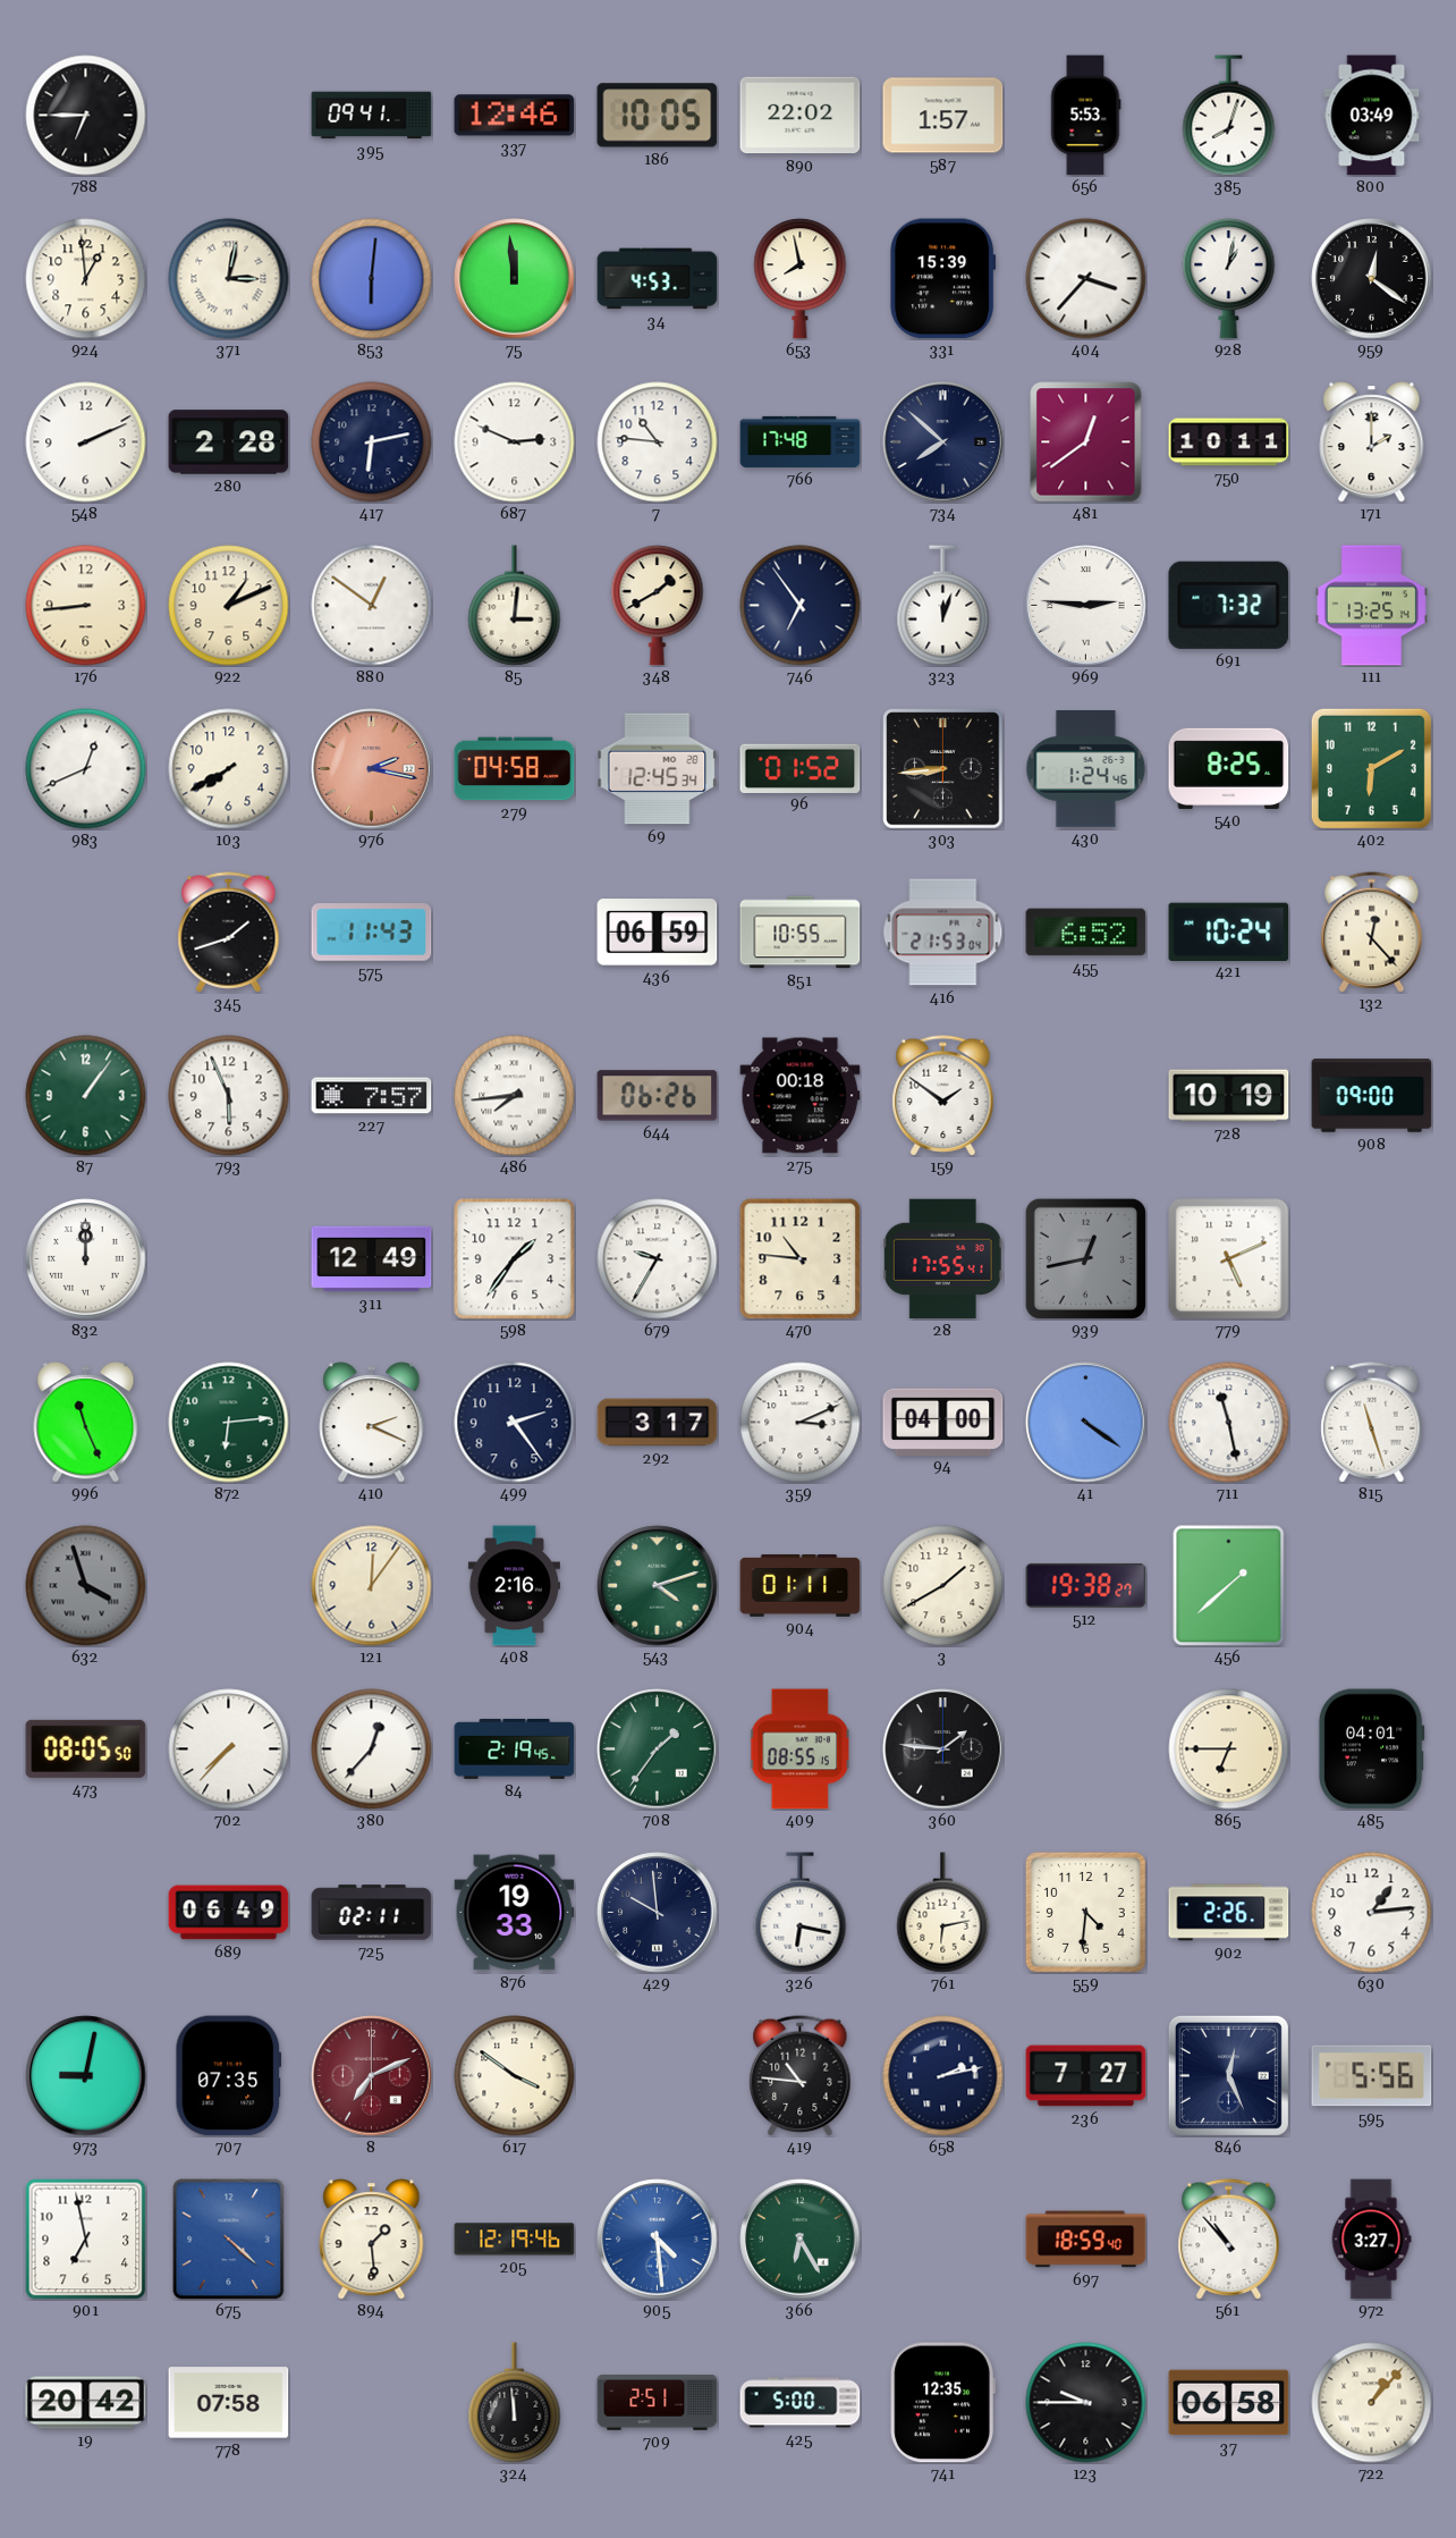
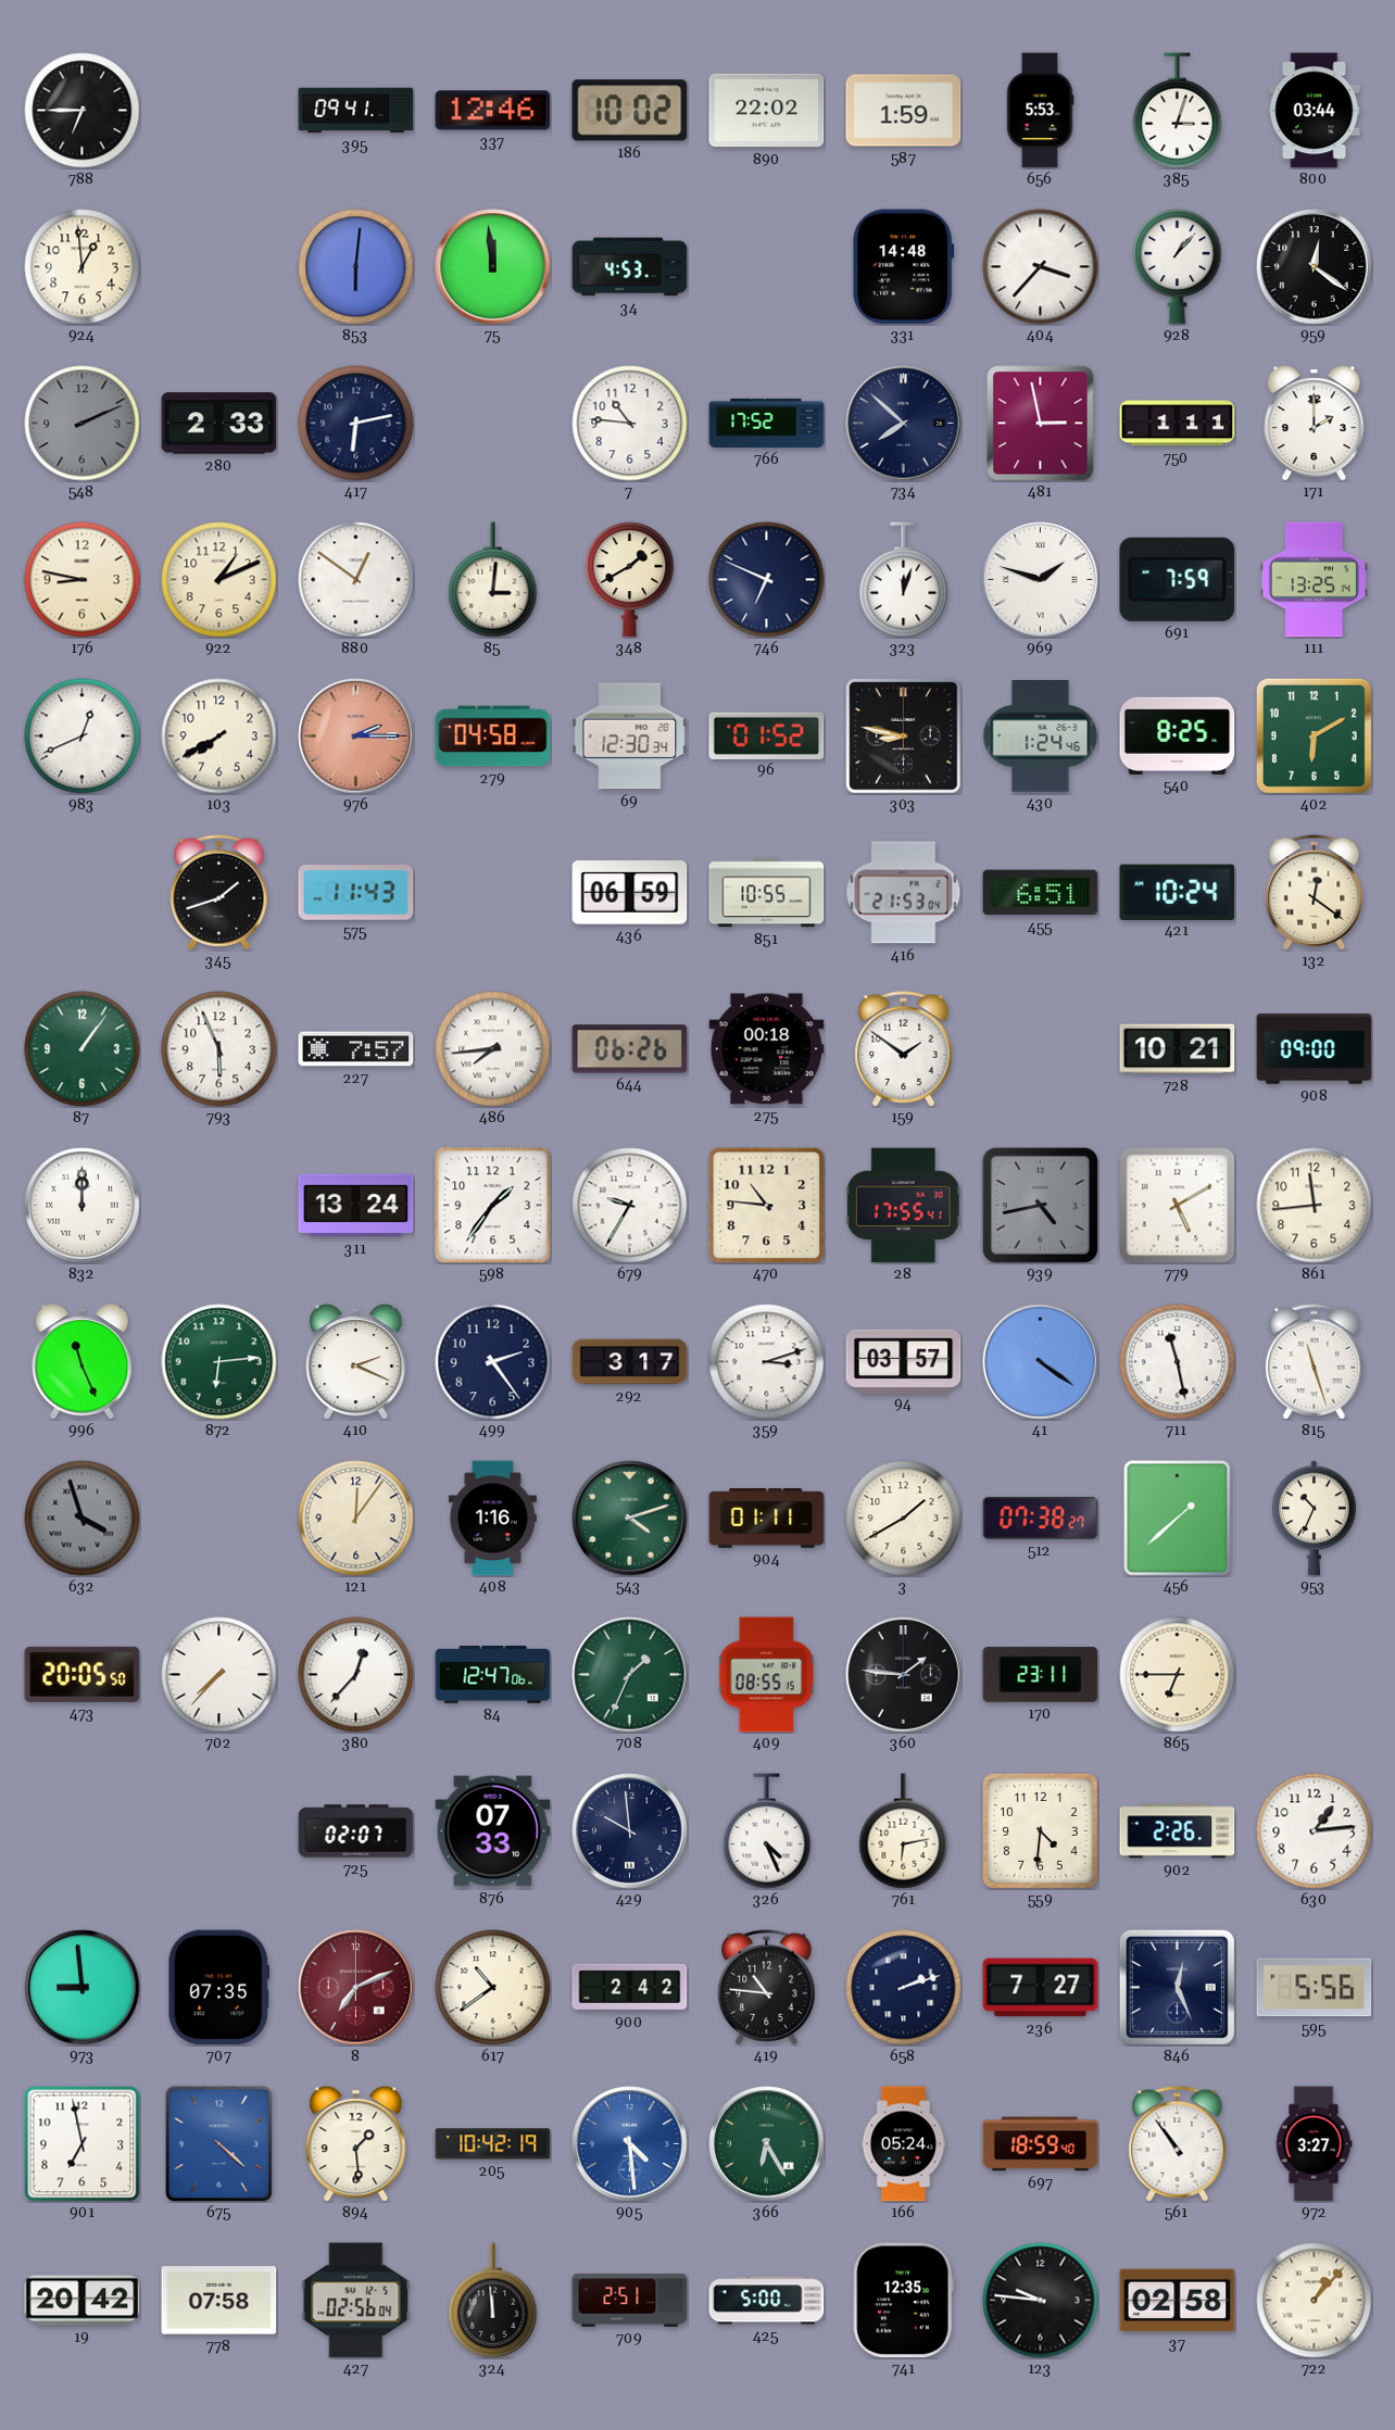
186: 10:05 -> 10:02 (630, 111)
587: 1:57 -> 1:59 (904, 111)
385: 8:03 -> 3:03 (1178, 111)
800: 03:49 -> 03:44 (1315, 111)
371: 3:02 -> none (229, 279)
653: 7:58 -> none (801, 279)
331: 15:39 -> 14:48 (904, 267)
928: 1:02 -> 1:07 (1178, 267)
548 dial: white -> grey (83, 424)
280: 2:28 -> 2:33 (219, 424)
687: 2:49 -> none (515, 442)
766: 17:48 -> 17:52 (767, 423)
481: 12:39 -> 2:58 (1041, 424)
750: 10:11 -> 1:11 (1178, 424)
176: 8:44 -> 8:47 (83, 580)
746: 6:54 -> 6:49 (767, 580)
969: 2:46 -> 1:48 (1041, 580)
691: 7:32 -> 7:59 (1178, 579)
976: 2:17 -> 2:15 (356, 736)
69: 12:45 -> 12:30 (630, 736)
303: 8:44 -> 8:47 (904, 736)
455: 6:52 -> 6:51 (1041, 893)
132: 12:23 -> 12:21 (1315, 893)
728: 10:19 -> 10:21 (1178, 1049)
311: 12:49 -> 13:24 (356, 1206)
939: 12:43 -> 4:43 (1040, 1205)
779: 5:11 -> 5:10 (1178, 1206)
861: none -> 11:44 (1315, 1206)
359: 3:11 -> 3:12 (767, 1362)
94: 04:00 -> 03:57 (904, 1361)
408: 2:16 -> 1:16 (492, 1519)
512: 19:38 -> 07:38 (1041, 1518)
953: none -> 10:34 (1314, 1519)
473: 08:05 -> 20:05 (83, 1674)
84: 2:19 -> 12:47 (493, 1674)
708: 1:36 -> 1:34 (630, 1675)
170: none -> 23:11 (1041, 1675)
485: 04:01 -> none (1371, 1749)
689: 06:49 -> none (229, 1913)
725: 02:11 -> 02:07 (356, 1831)
876: 19:33 -> 07:33 (493, 1831)
326: 6:17 -> 4:26 (767, 1831)
973: 9:02 -> 8:59 (83, 1988)
617: 3:51 -> 10:39 (493, 1988)
900: none -> 2:42 (630, 1987)
658: 2:13 -> 2:12 (904, 1988)
205: 12:19 -> 10:42 (493, 2144)
166: none -> 05:24 (904, 2144)
561: 10:53 -> 10:54 (1178, 2144)
427: none -> 02:56 (356, 2301)
123: 9:45 -> 9:46 (1041, 2301)
37: 06:58 -> 02:58 (1178, 2301)
